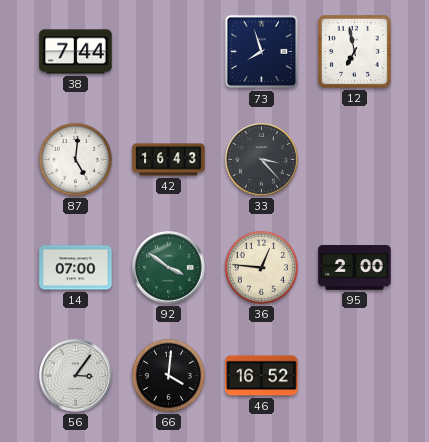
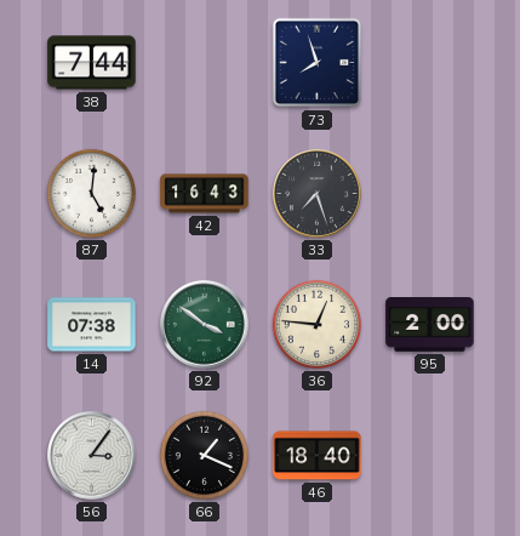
12: 6:58 -> none (355, 52)
33: 3:23 -> 7:27 (318, 194)
14: 07:00 -> 07:38 (92, 325)
66: 4:01 -> 1:19 (204, 455)
46: 16:52 -> 18:40 (318, 456)
